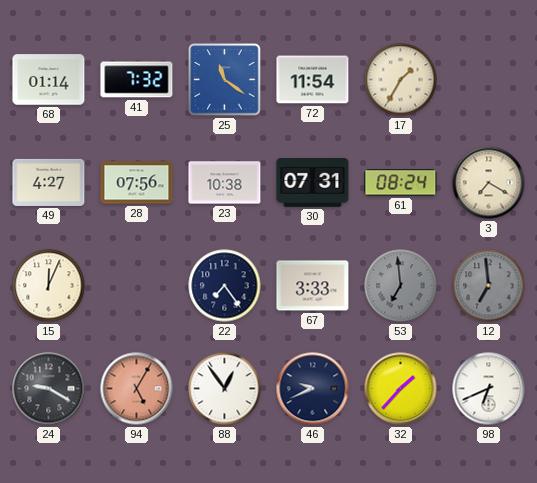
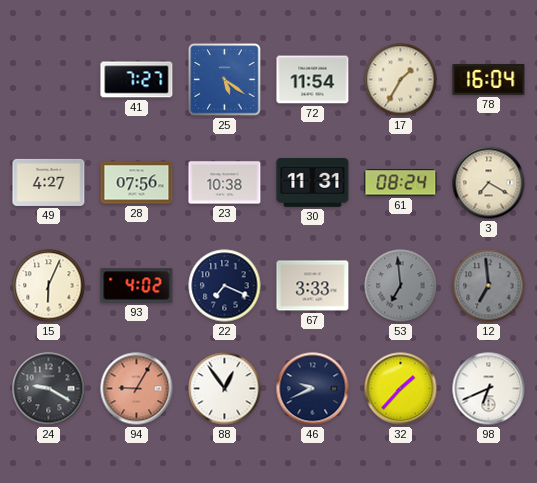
68: 01:14 -> none (49, 80)
41: 7:32 -> 7:27 (137, 80)
25: 11:21 -> 5:21 (225, 80)
78: none -> 16:04 (489, 79)
30: 07:31 -> 11:31 (313, 182)
15: 12:04 -> 6:04 (49, 286)
93: none -> 4:02 (137, 286)
22: 7:24 -> 7:19 (225, 286)
94: 5:05 -> 9:05 (137, 389)
